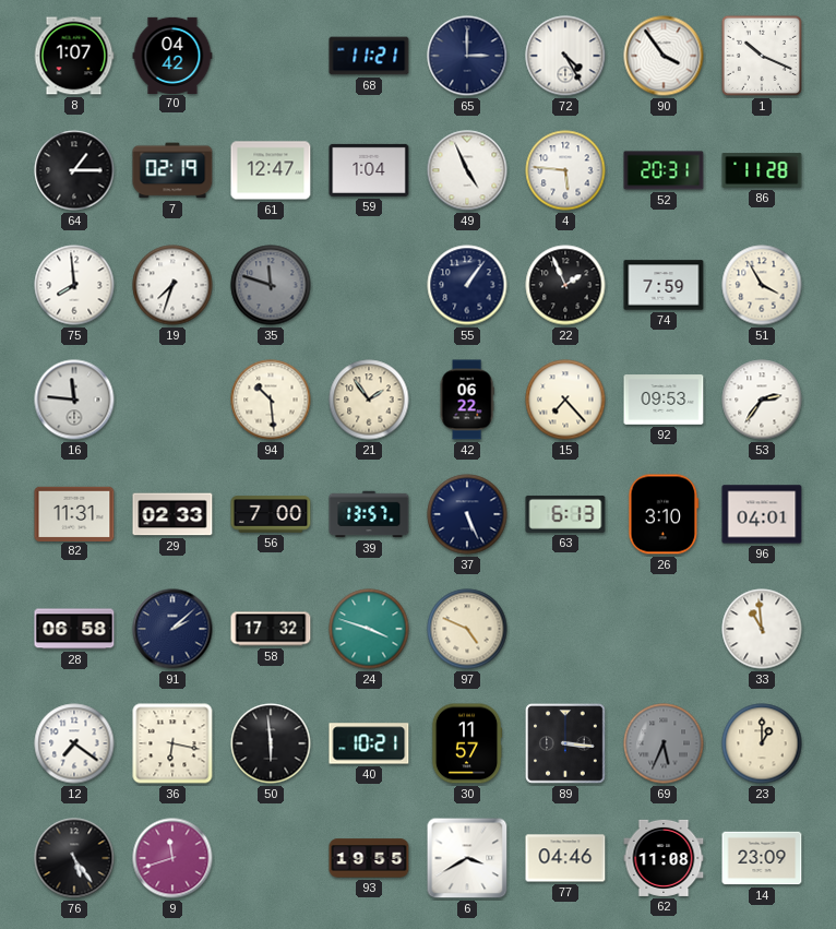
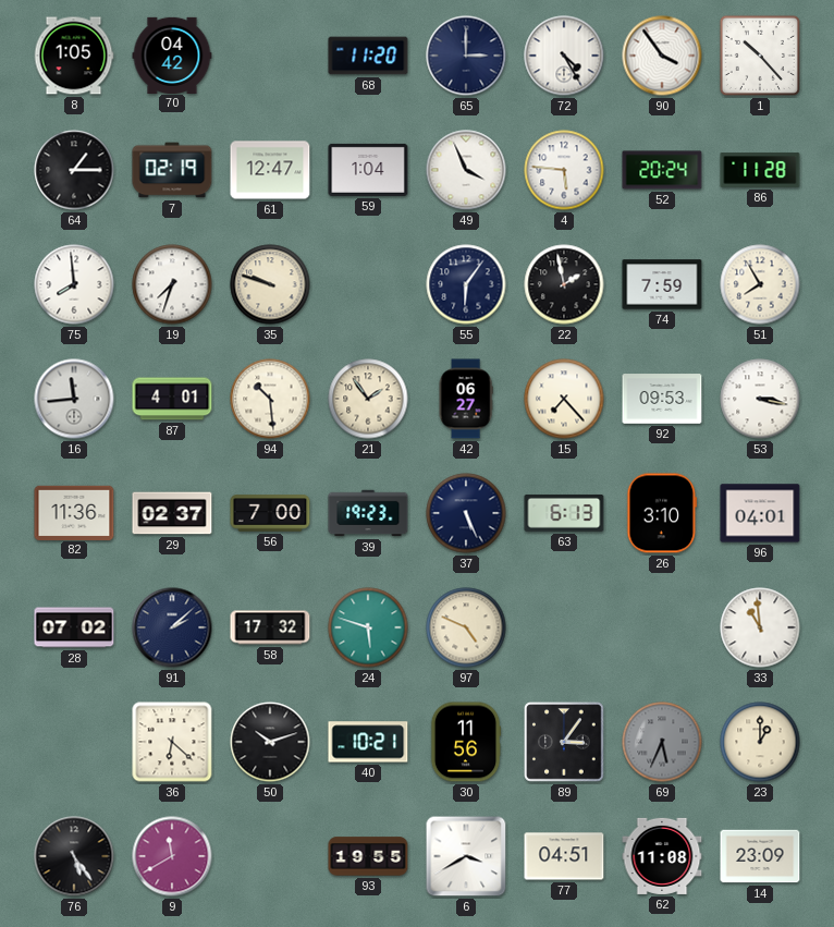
8: 1:07 -> 1:05 (74, 56)
68: 11:21 -> 11:20 (368, 56)
1: 10:19 -> 10:23 (760, 56)
49: 4:56 -> 3:56 (466, 170)
52: 20:31 -> 20:24 (662, 170)
35: 11:48 -> 9:48 (270, 284)
35 dial: grey -> cream (270, 284)
55: 1:06 -> 6:06 (466, 284)
22: 1:56 -> 1:58 (564, 284)
51: 3:55 -> 7:55 (760, 284)
16: 11:46 -> 11:44 (74, 399)
87: none -> 4:01 (172, 399)
42: 06:22 -> 06:27 (466, 399)
53: 2:36 -> 3:17 (760, 399)
82: 11:31 -> 11:36 (74, 512)
29: 02:33 -> 02:37 (172, 513)
39: 13:57 -> 19:23 (368, 513)
28: 06:58 -> 07:02 (74, 627)
24: 3:48 -> 5:48 (368, 627)
12: 7:21 -> none (74, 743)
36: 6:17 -> 6:22 (172, 742)
50: 5:59 -> 10:12 (270, 742)
30: 11:57 -> 11:56 (466, 742)
89: 3:16 -> 3:06 (565, 743)
9: 11:42 -> 11:40 (172, 856)
77: 04:46 -> 04:51 (564, 856)
